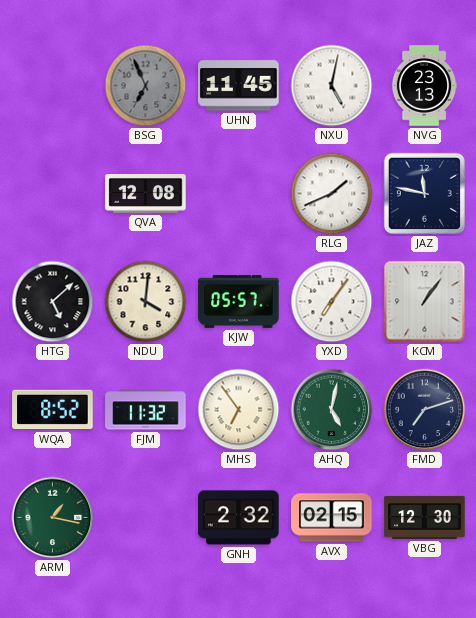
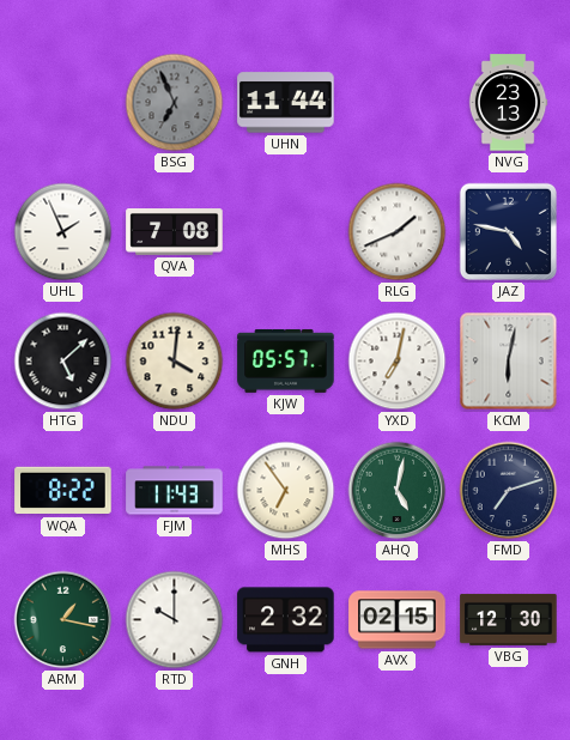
UHN: 11:45 -> 11:44 (286, 103)
NXU: 5:02 -> none (332, 86)
UHL: none -> 1:56 (63, 232)
QVA: 12:08 -> 7:08 (175, 232)
JAZ: 11:47 -> 4:47 (508, 231)
YXD: 7:06 -> 7:02 (398, 362)
KCM: 1:06 -> 6:02 (509, 362)
WQA: 8:52 -> 8:22 (63, 491)
FJM: 11:32 -> 11:43 (175, 491)
RTD: none -> 10:00 (175, 620)
